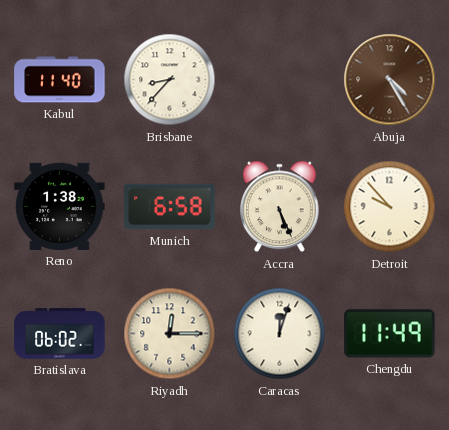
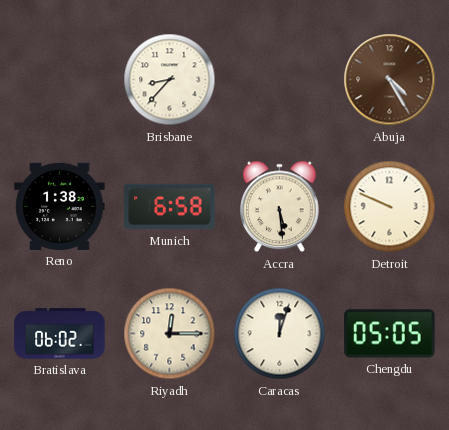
Kabul: 11:40 -> none (60, 80)
Accra: 5:26 -> 5:29 (280, 207)
Detroit: 9:53 -> 9:49 (390, 207)
Chengdu: 11:49 -> 05:05 (390, 334)
